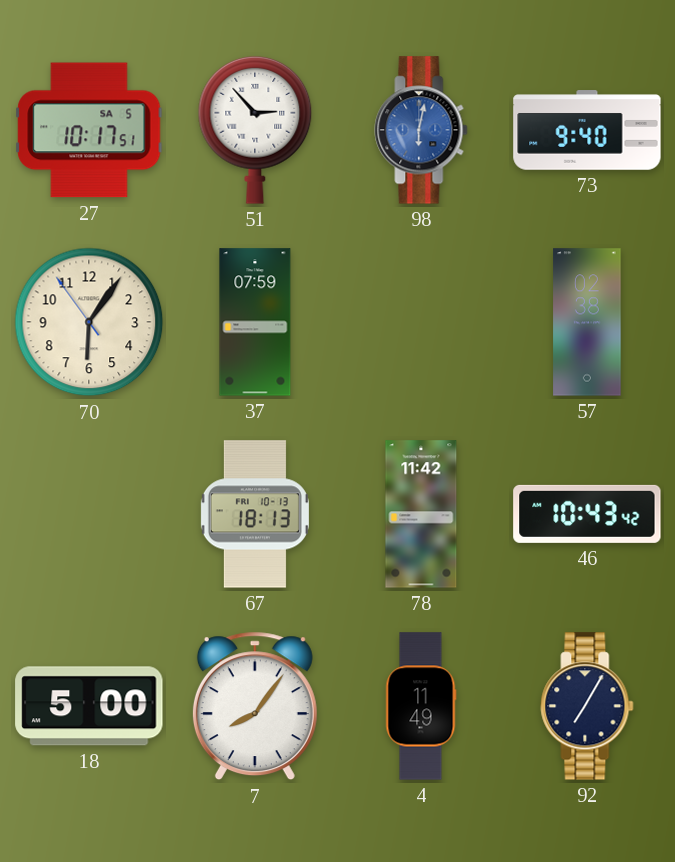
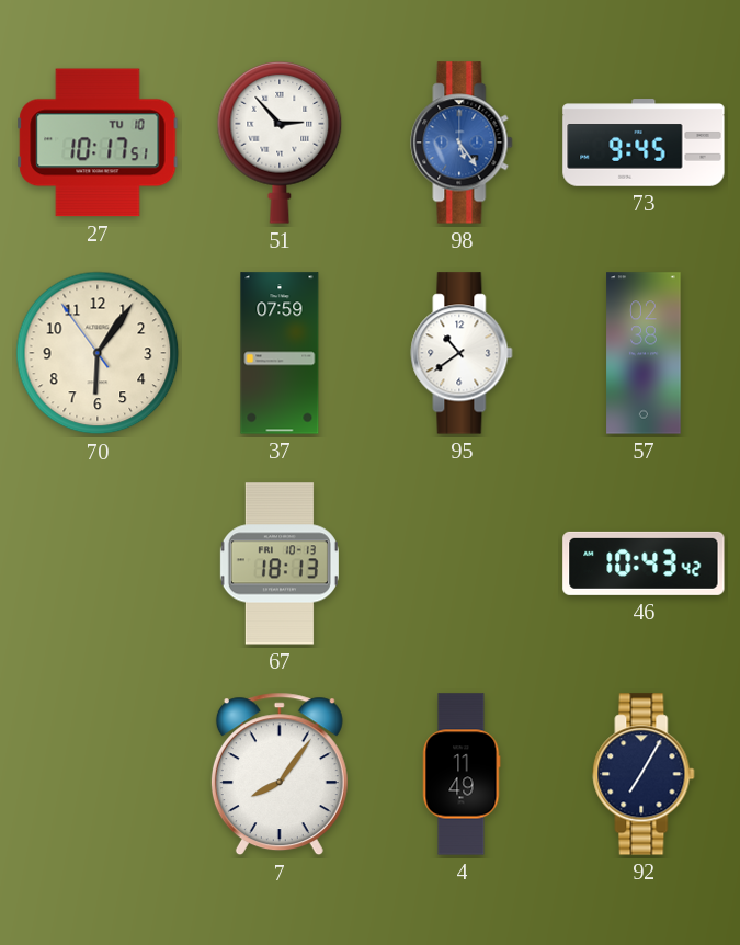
27 date: SA 5 -> TU 10 (98, 143)
98: 6:02 -> 5:24 (462, 143)
73: 9:40 -> 9:45 (644, 143)
95: none -> 10:39 (462, 353)
78: 11:42 -> none (421, 514)
18: 5:00 -> none (89, 706)
